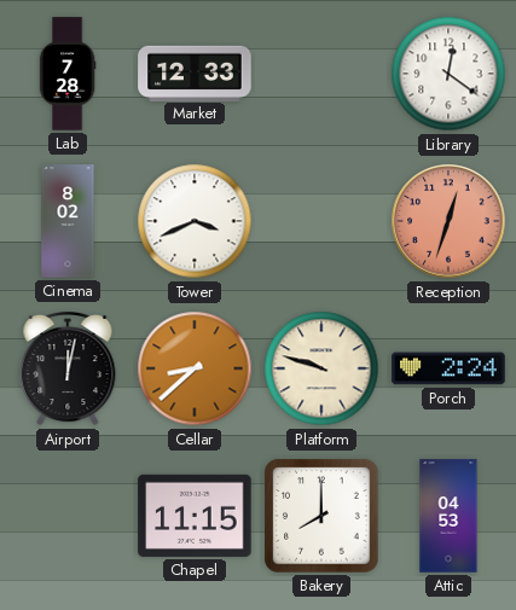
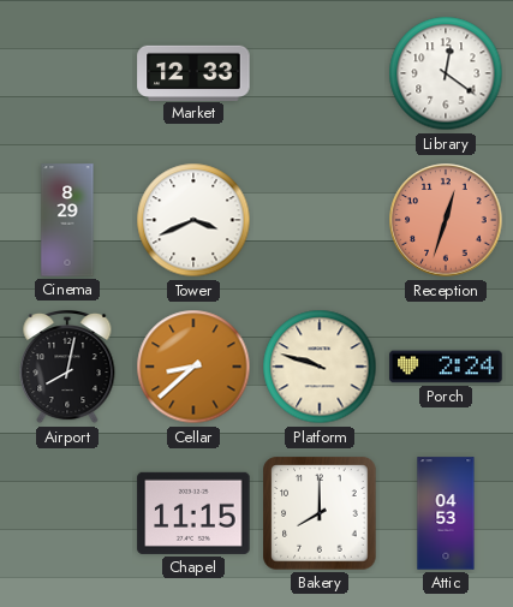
Lab: 7:28 -> none (68, 74)
Cinema: 8:02 -> 8:29 (67, 220)
Airport: 12:02 -> 8:02 (67, 367)
